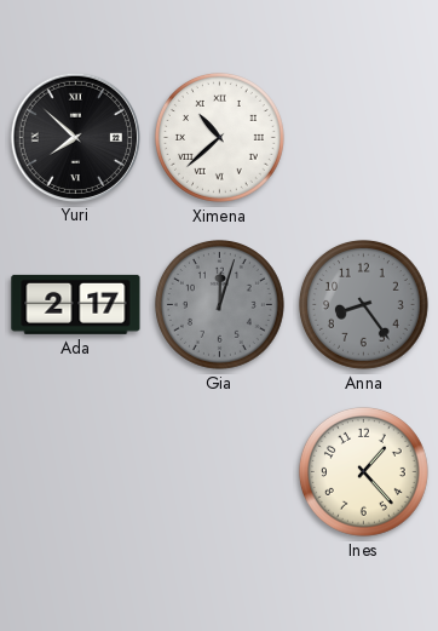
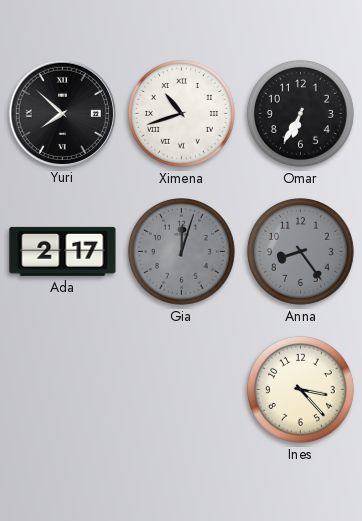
Ximena: 10:38 -> 10:42 (181, 113)
Omar: none -> 6:35 (300, 113)
Ines: 1:23 -> 3:23 (300, 389)
